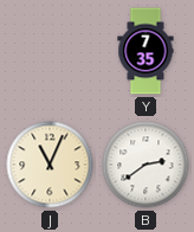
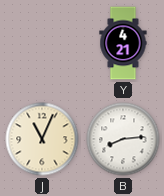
Y: 7:35 -> 4:21 (123, 43)
B: 2:39 -> 8:14 (123, 139)
